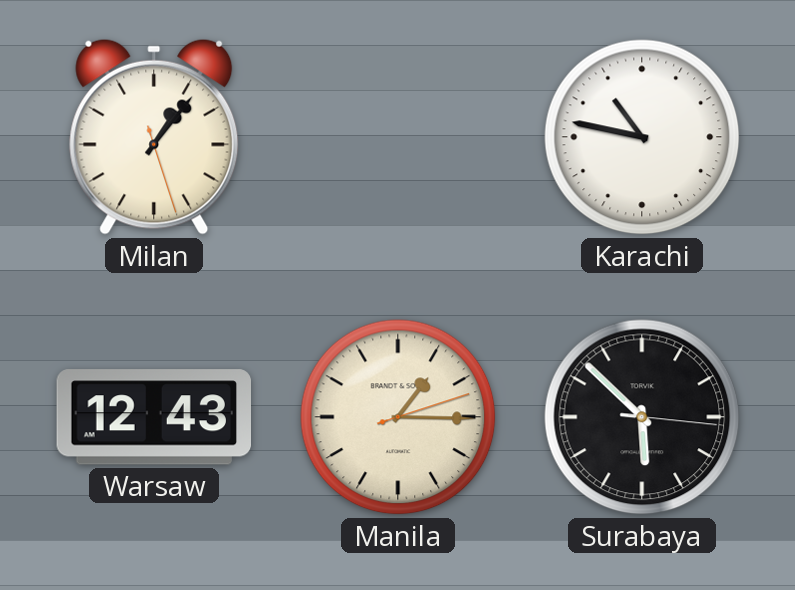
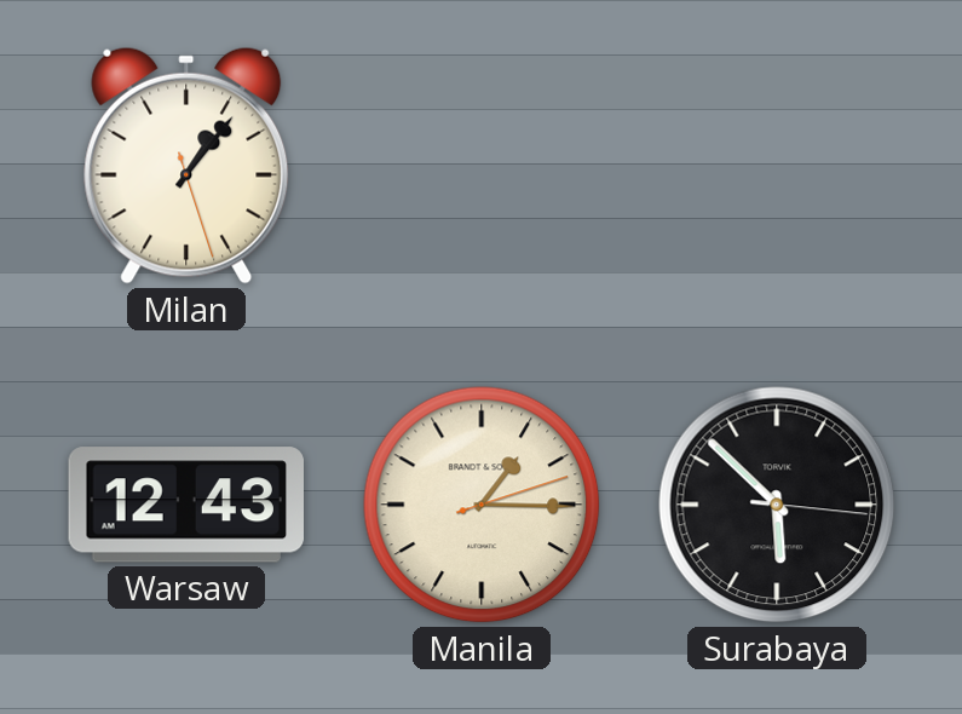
Karachi: 10:47 -> none (642, 137)
